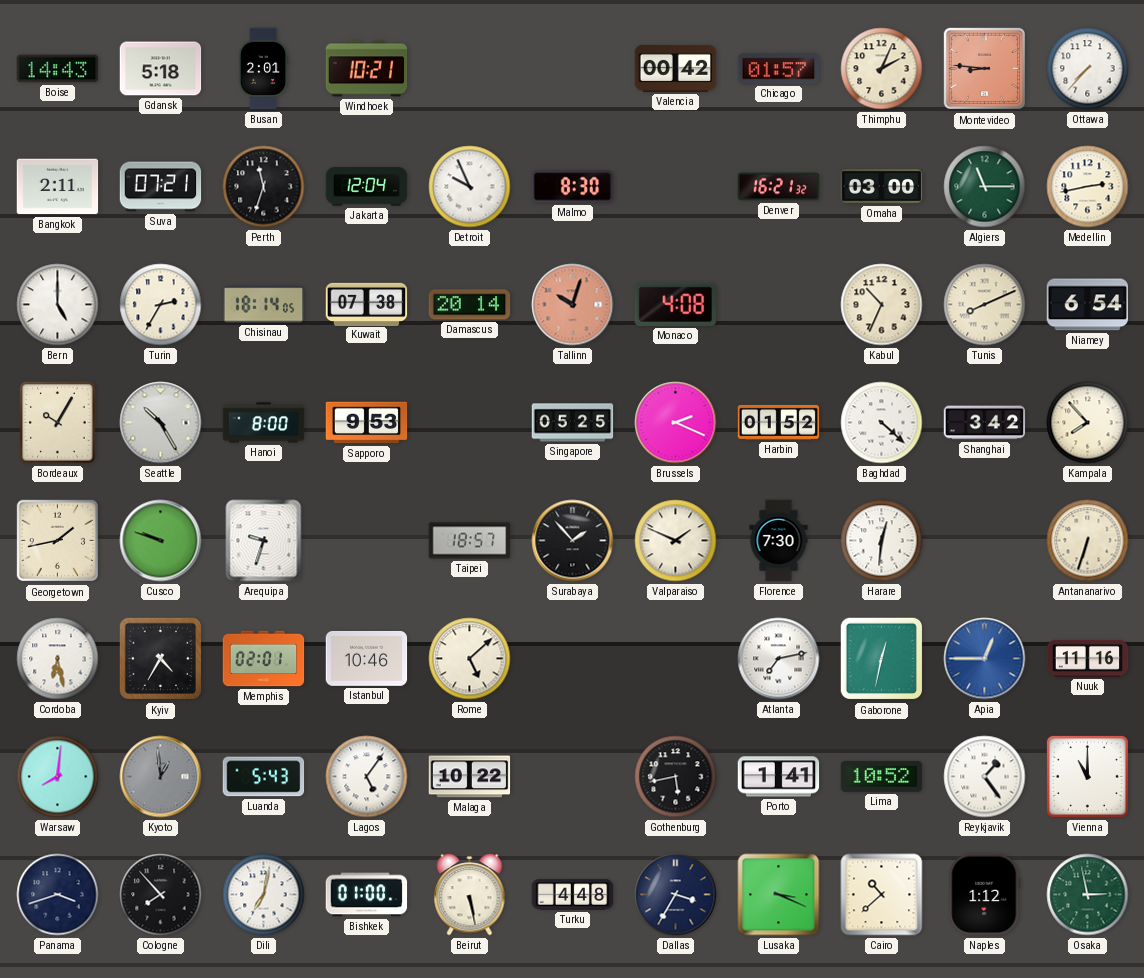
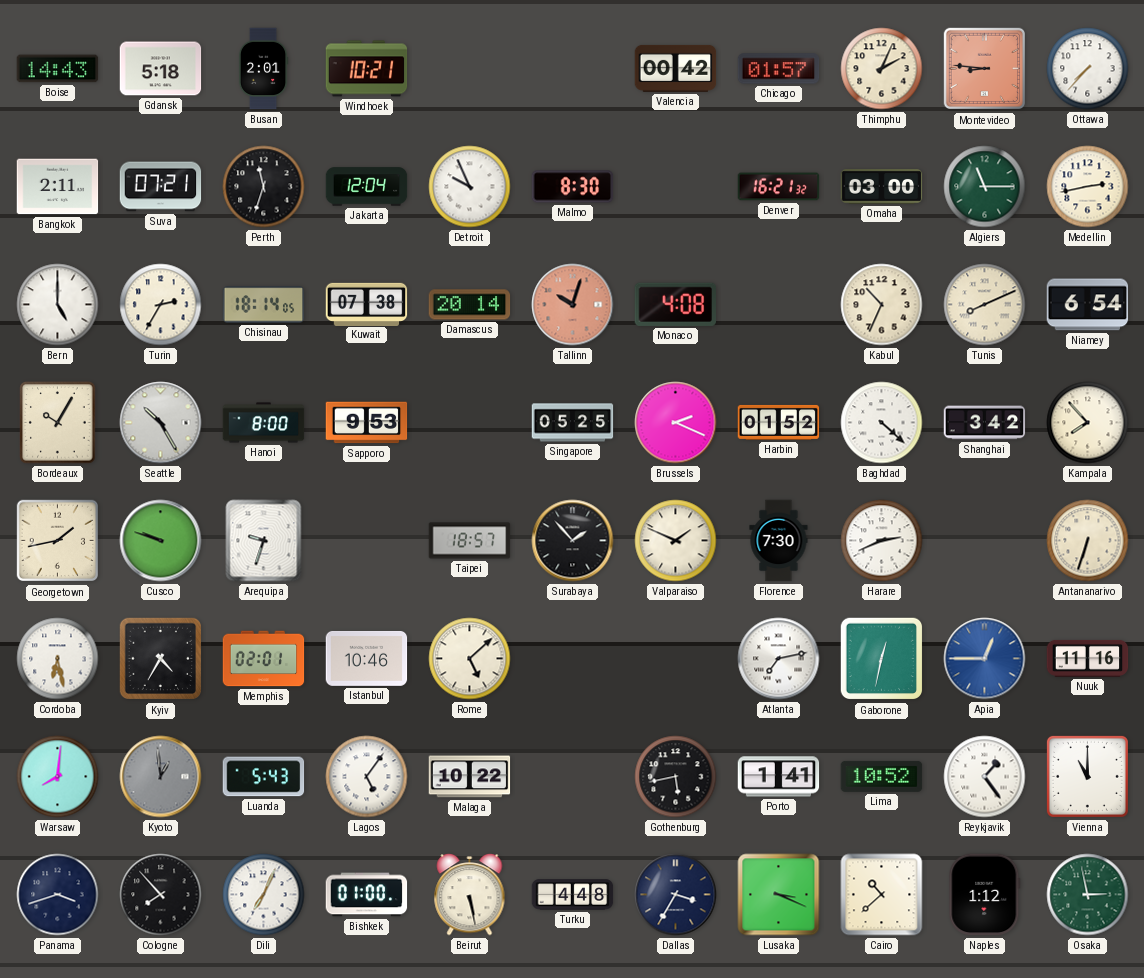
Harare: 12:31 -> 2:41 (882, 541)
Dili: 7:02 -> 7:04 (264, 895)
